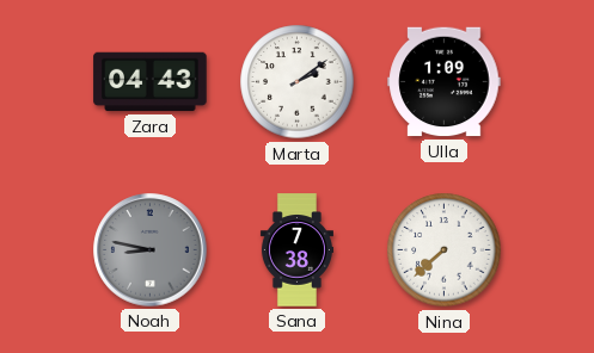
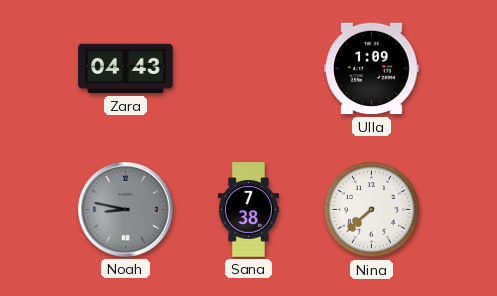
Marta: 2:09 -> none (298, 82)
